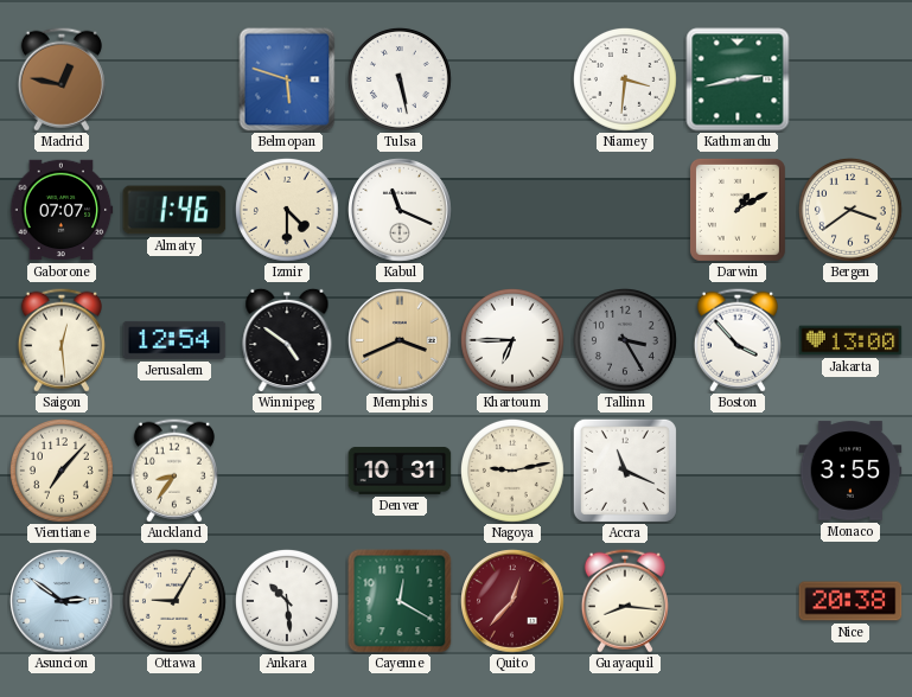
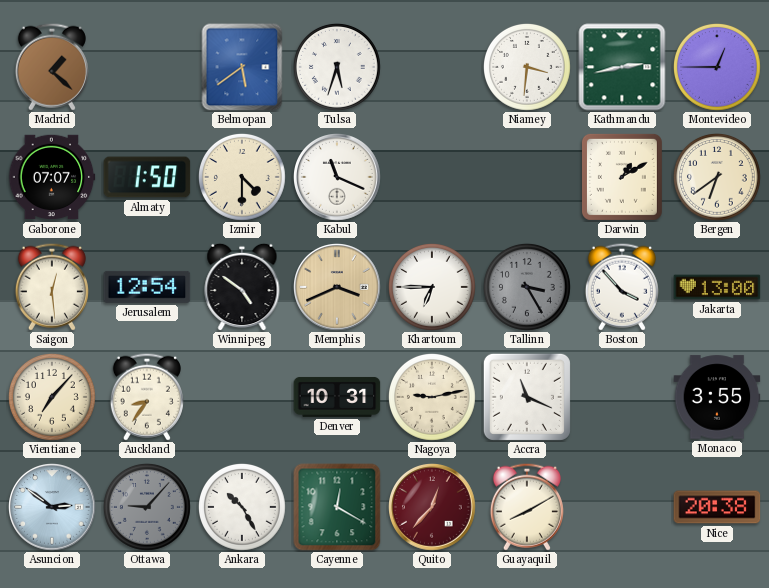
Madrid: 12:47 -> 1:22 (52, 67)
Belmopan: 5:48 -> 5:39 (242, 67)
Tulsa: 5:28 -> 5:33 (337, 67)
Montevideo: none -> 12:45 (717, 67)
Almaty: 1:46 -> 1:50 (147, 177)
Bergen: 3:39 -> 6:39 (717, 177)
Ottawa: 9:05 -> 9:07 (147, 507)
Ottawa dial: cream -> grey (147, 507)
Ankara: 10:29 -> 10:25 (242, 507)
Guayaquil: 8:16 -> 8:10 (527, 507)
